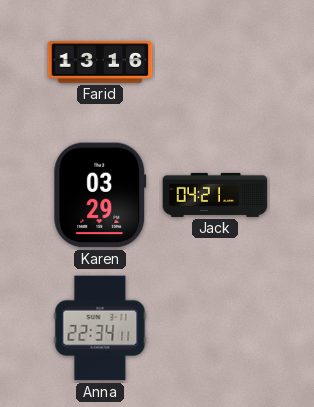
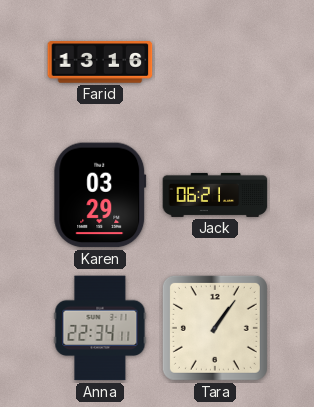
Jack: 04:21 -> 06:21 (215, 195)
Tara: none -> 1:06 (215, 328)
